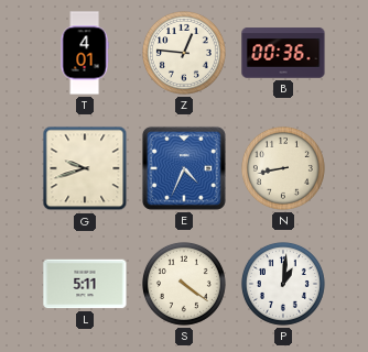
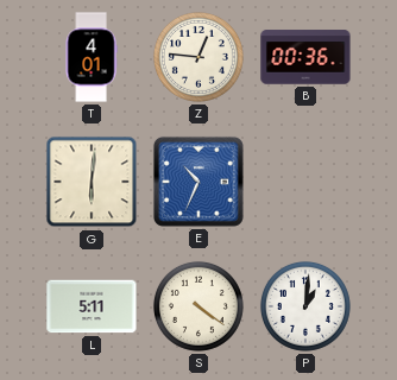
G: 9:42 -> 6:01 (92, 182)
E: 4:34 -> 10:34 (198, 182)
N: 8:43 -> none (283, 168)
